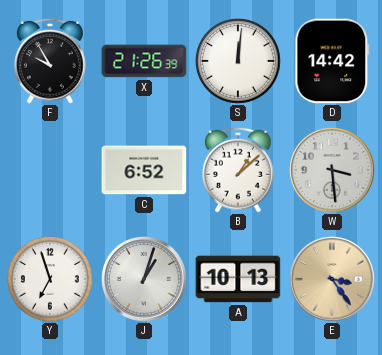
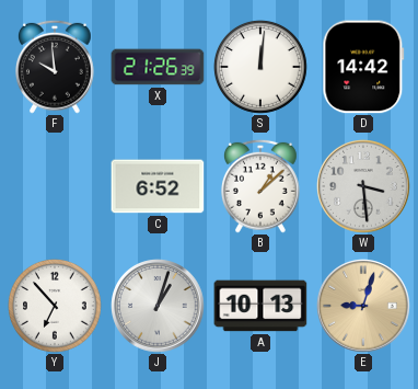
F: 9:55 -> 9:59 (56, 67)
Y: 6:57 -> 6:53 (56, 307)
E: 3:24 -> 9:03 (363, 306)
